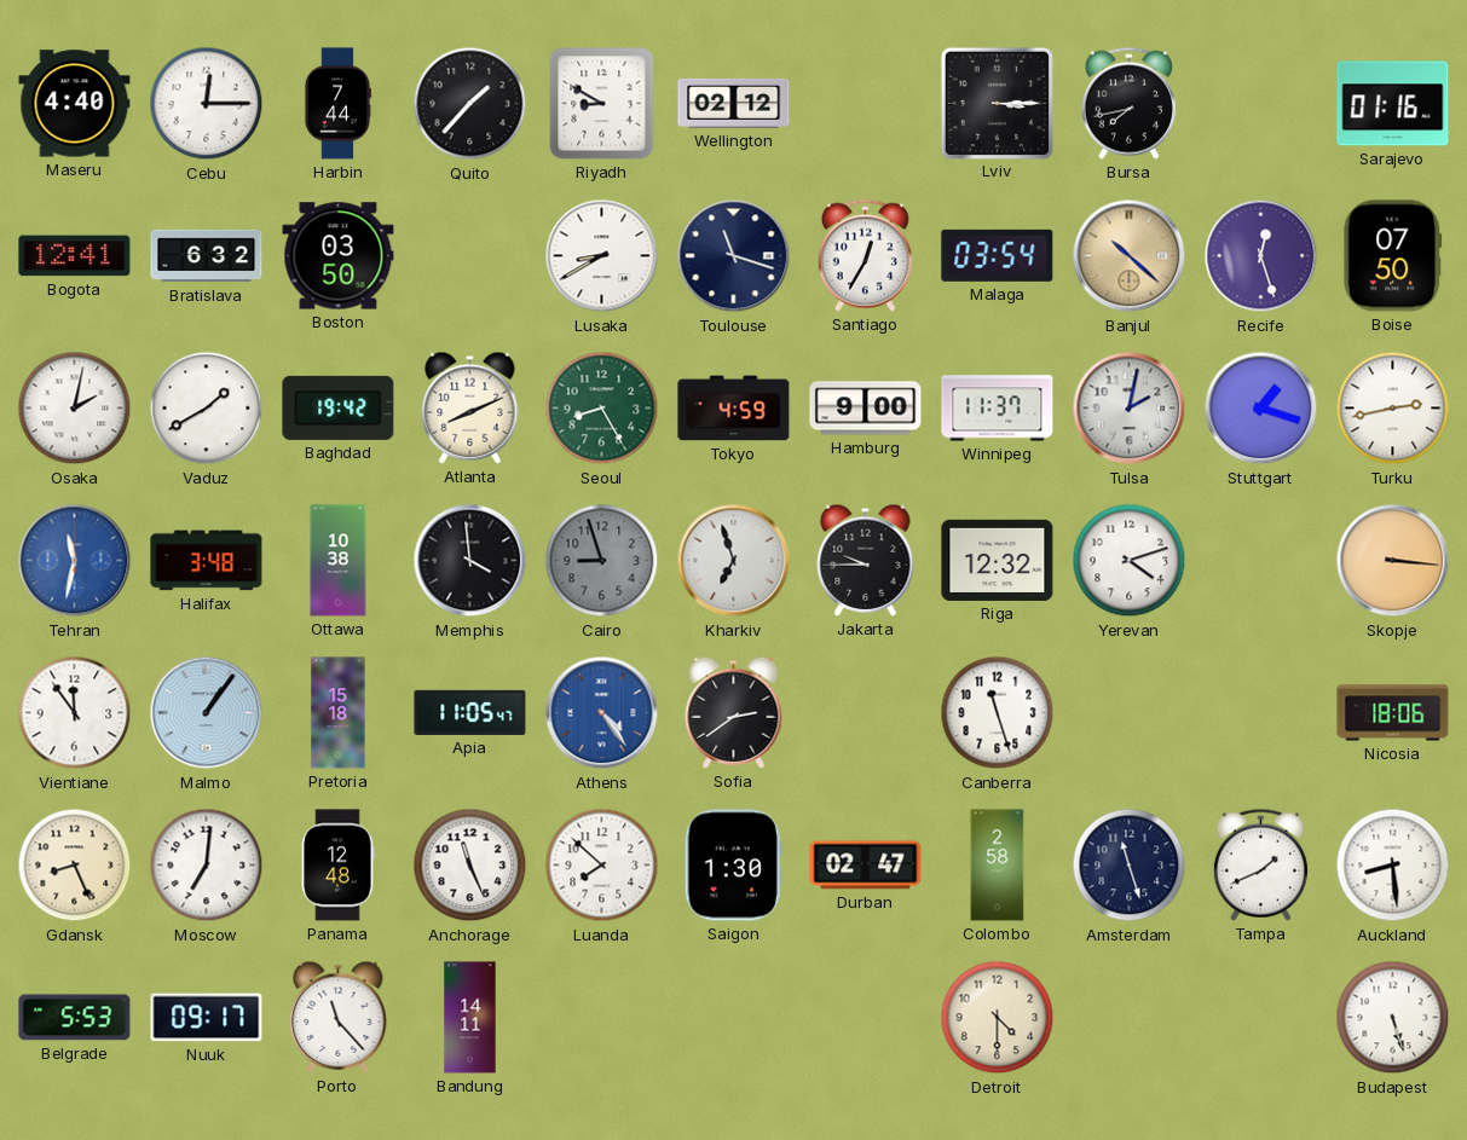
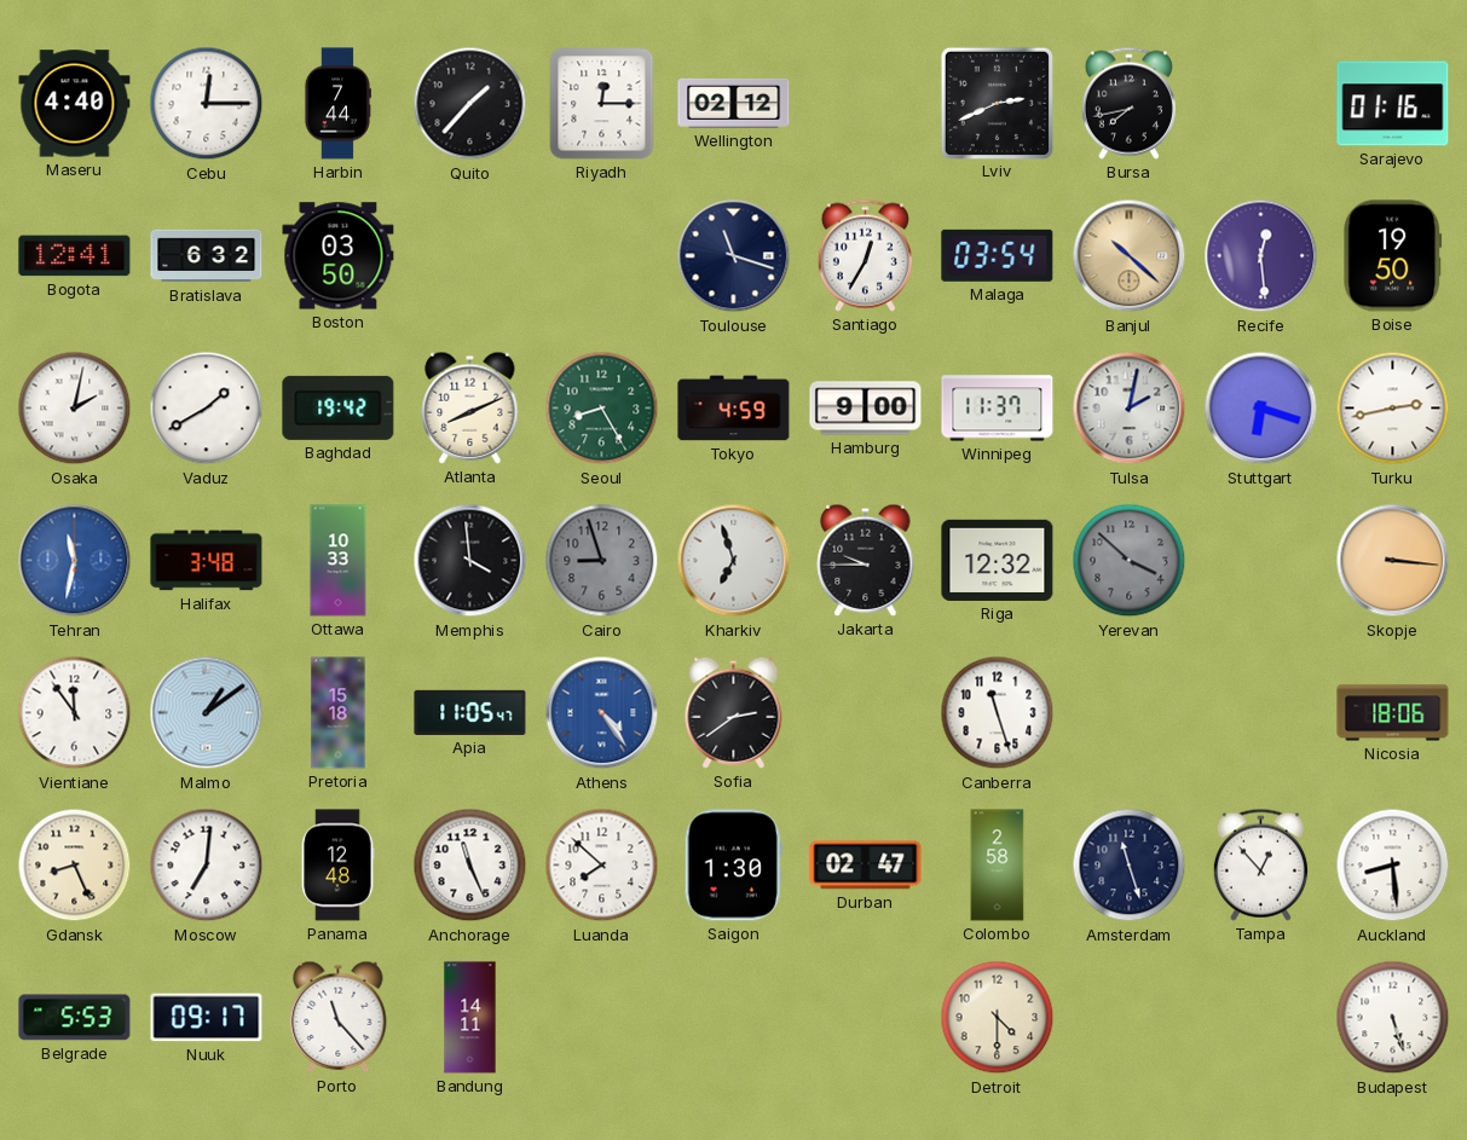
Riyadh: 8:50 -> 12:15 (602, 104)
Lviv: 3:15 -> 2:41 (997, 103)
Lusaka: 8:40 -> none (602, 256)
Recife: 12:27 -> 12:29 (1261, 256)
Boise: 07:50 -> 19:50 (1393, 256)
Stuttgart: 1:18 -> 6:18 (1261, 409)
Ottawa: 10:38 -> 10:33 (339, 561)
Yerevan: 4:12 -> 3:52 (1130, 561)
Yerevan dial: white -> grey (1130, 561)
Malmo: 1:06 -> 1:09 (207, 713)
Tampa: 1:41 -> 12:53 (1260, 864)
